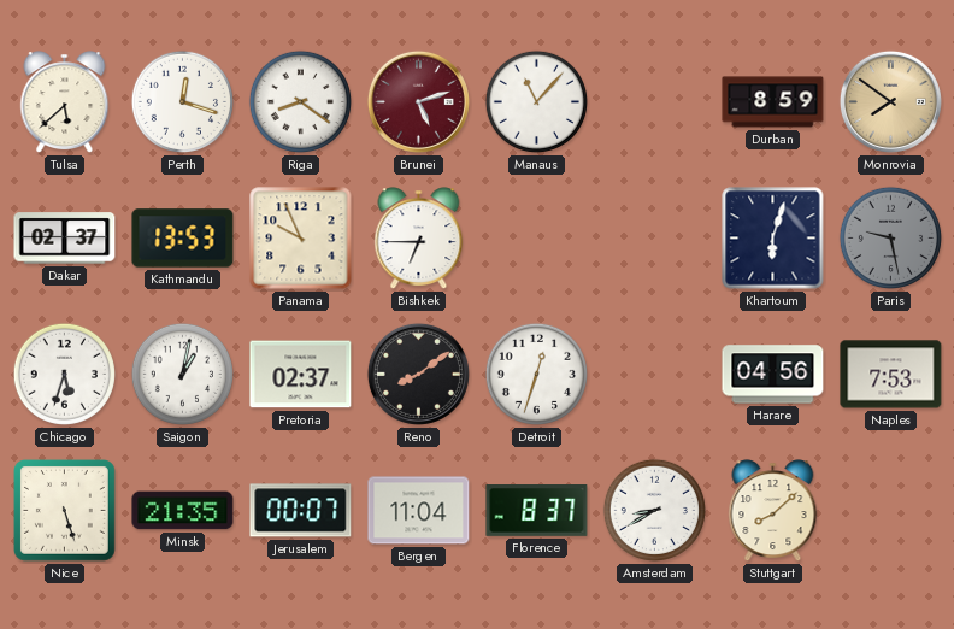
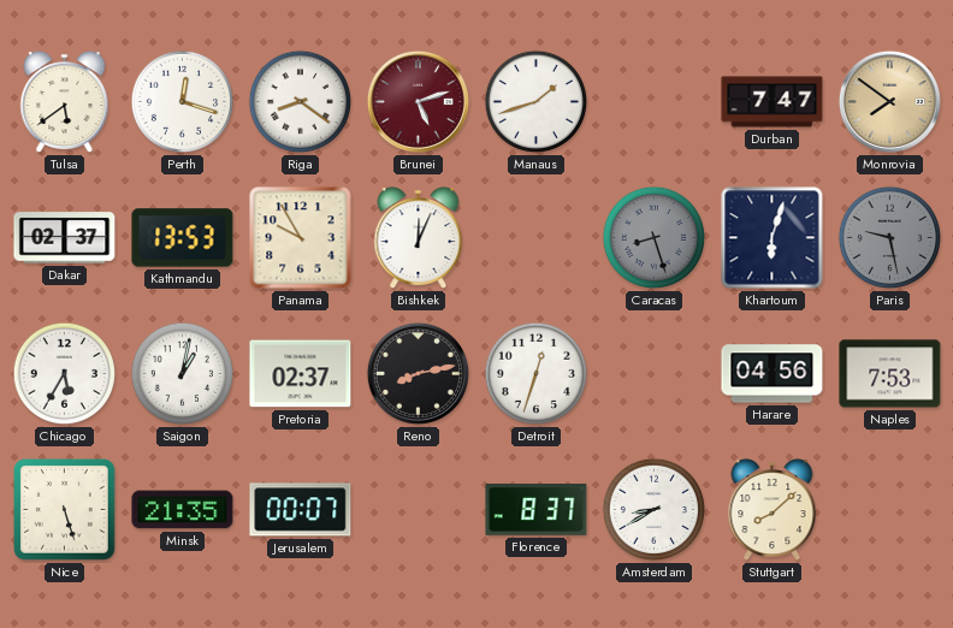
Tulsa: 5:38 -> 5:39 (65, 102)
Manaus: 11:07 -> 1:42 (535, 101)
Durban: 8:59 -> 7:47 (773, 102)
Panama: 9:56 -> 9:55 (301, 238)
Bishkek: 6:45 -> 12:04 (419, 238)
Caracas: none -> 8:27 (653, 237)
Chicago: 5:33 -> 5:35 (64, 373)
Reno: 8:09 -> 8:13 (418, 373)
Bergen: 11:04 -> none (419, 511)
